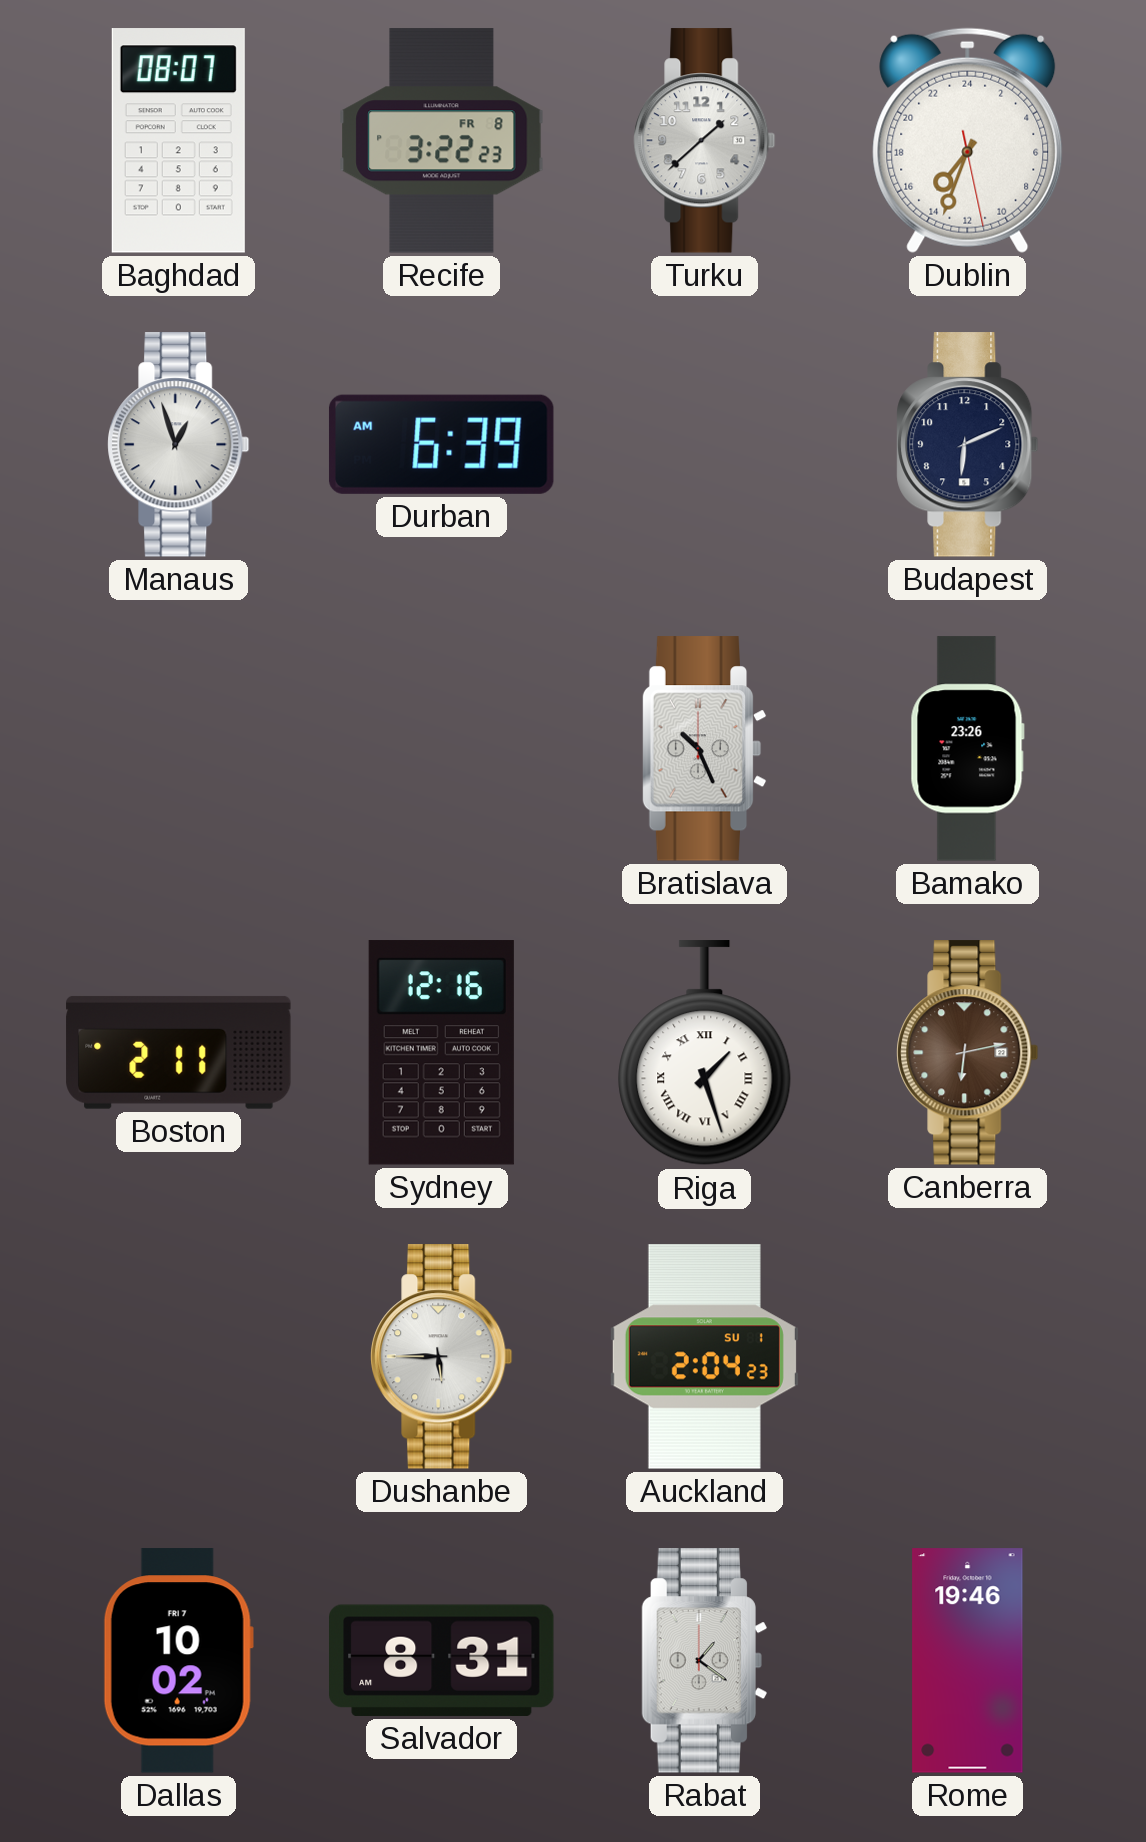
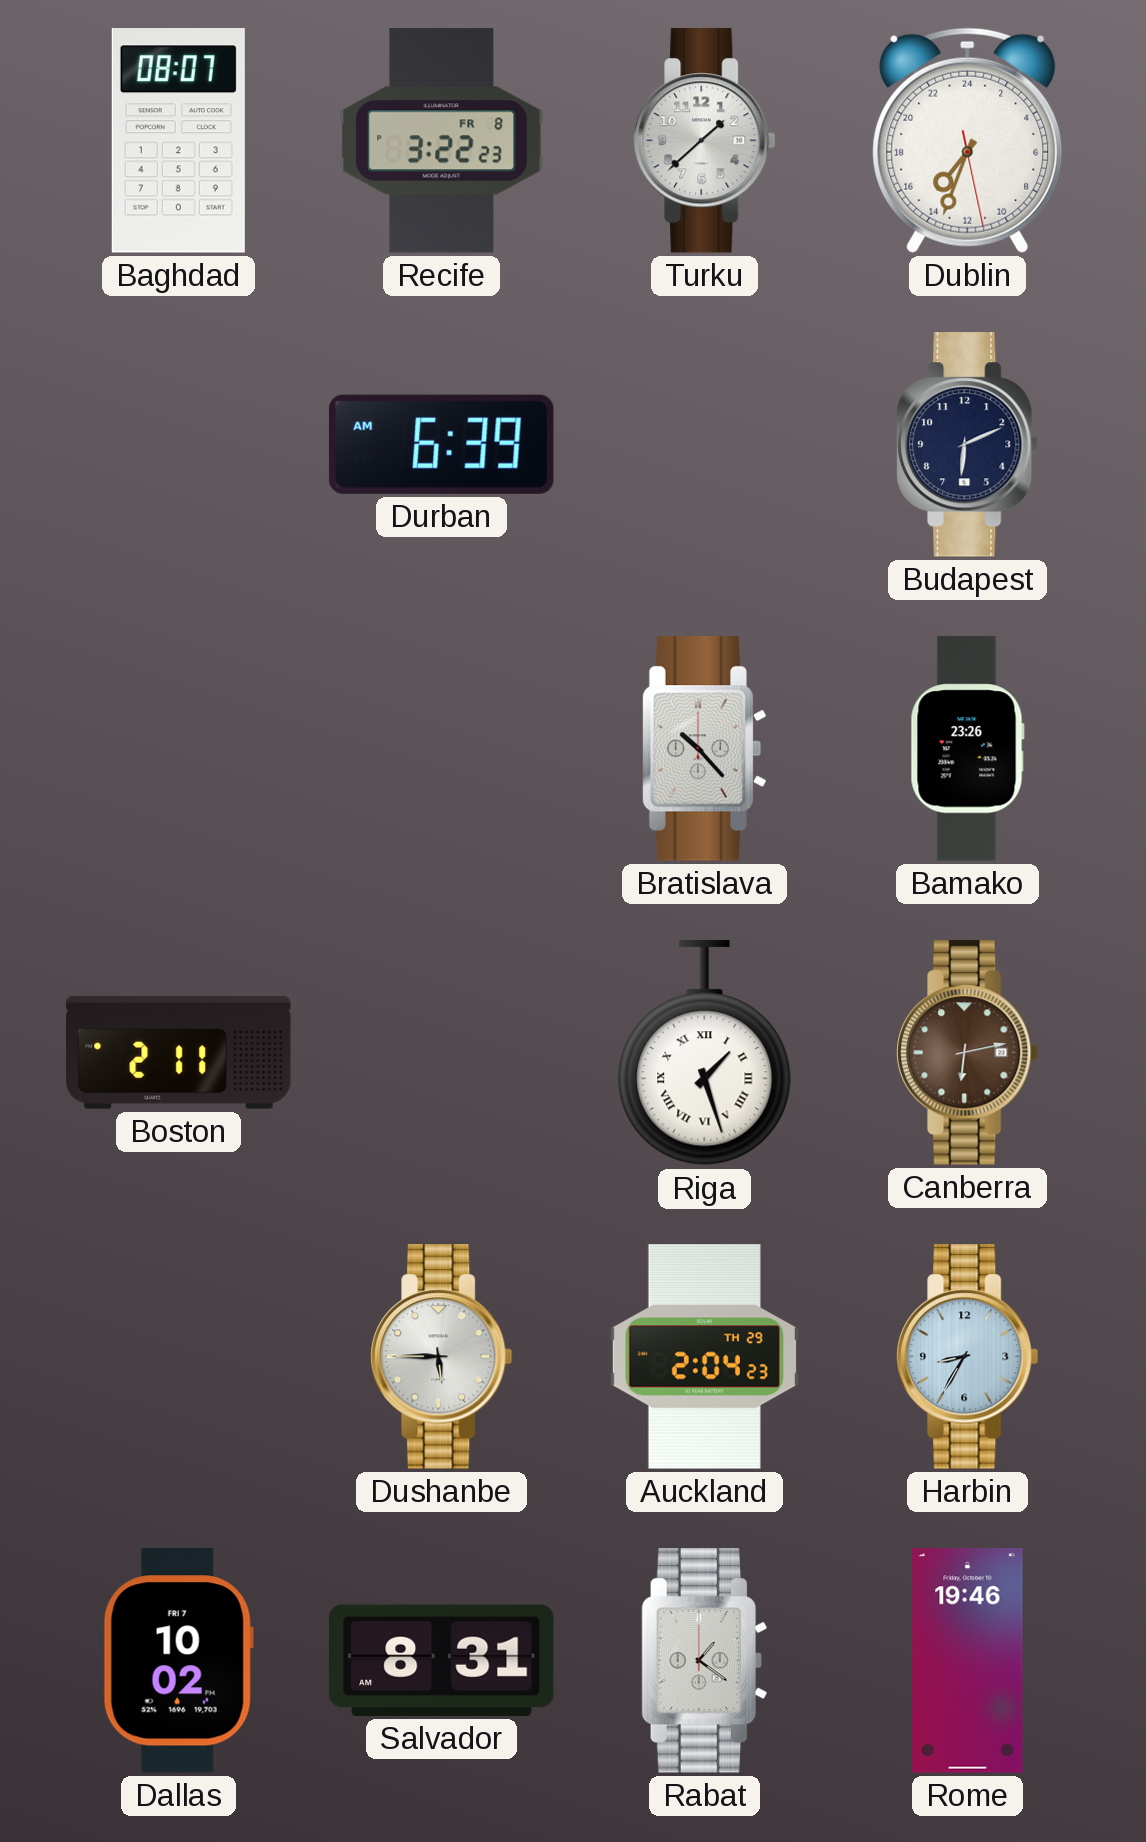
Manaus: 12:57 -> none (179, 445)
Bratislava: 10:26 -> 10:23 (704, 749)
Sydney: 12:16 -> none (441, 1053)
Auckland date: SU 1 -> TH 29 (704, 1357)
Harbin: none -> 8:35 (968, 1357)
